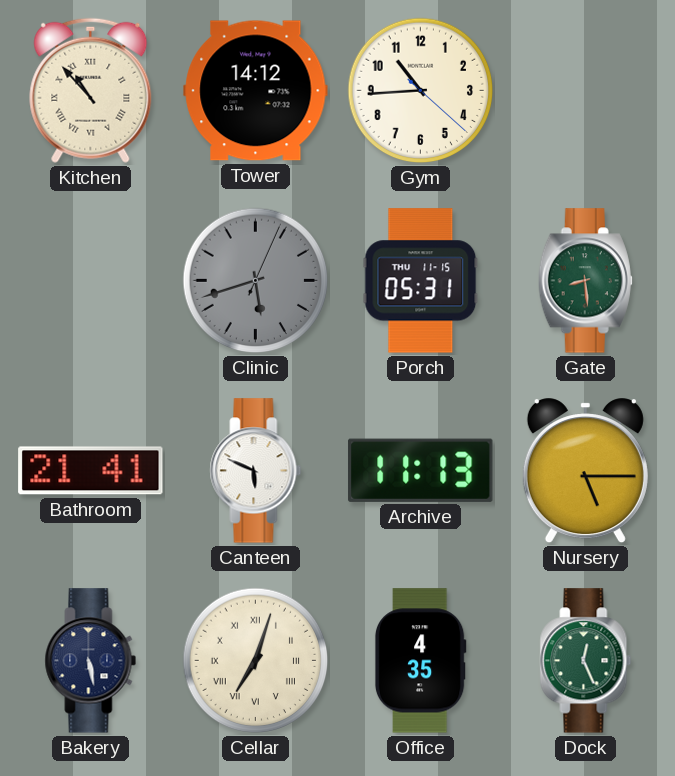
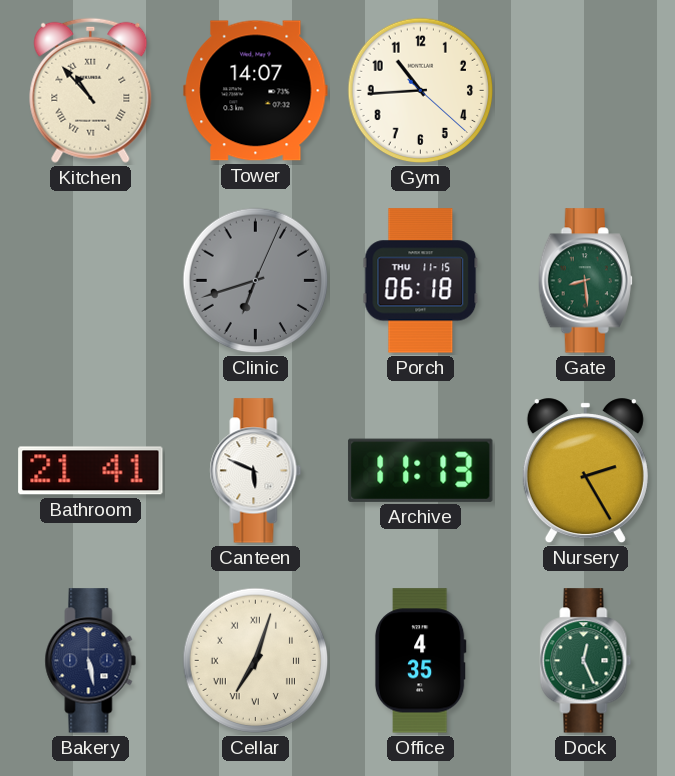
Tower: 14:12 -> 14:07 (256, 91)
Clinic: 5:42 -> 6:42 (256, 281)
Porch: 05:31 -> 06:18 (421, 281)
Nursery: 5:15 -> 2:25 (585, 471)
